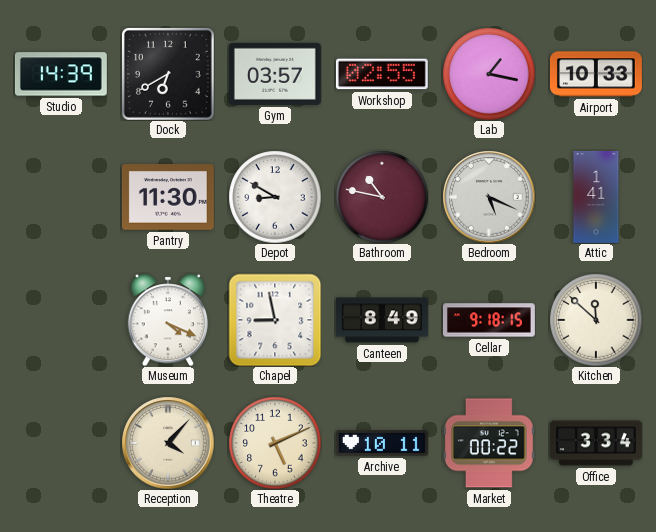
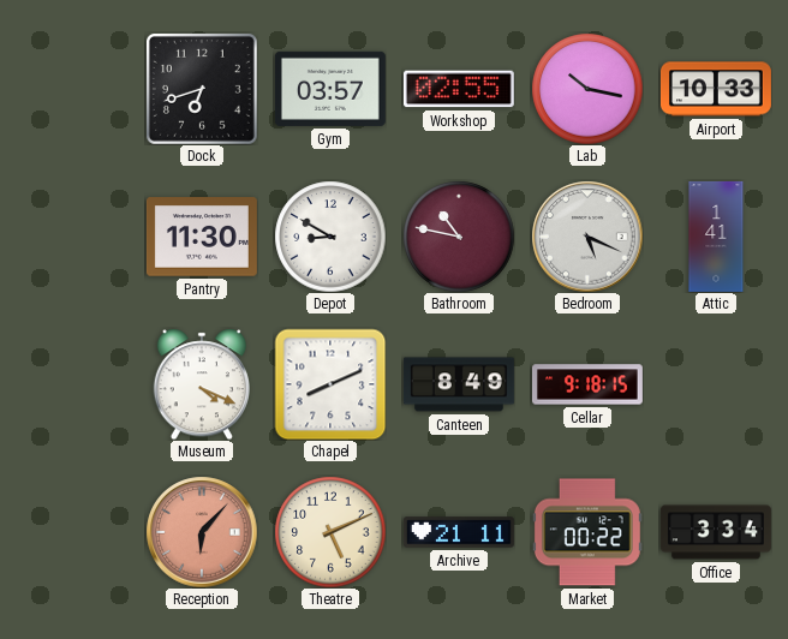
Studio: 14:39 -> none (61, 74)
Dock: 6:40 -> 6:42 (202, 89)
Lab: 1:17 -> 10:17 (587, 89)
Chapel: 8:58 -> 8:11 (330, 384)
Kitchen: 11:52 -> none (596, 320)
Reception: 4:07 -> 6:07 (202, 532)
Reception dial: cream -> salmon (202, 532)
Archive: 10:11 -> 21:11 (459, 532)
